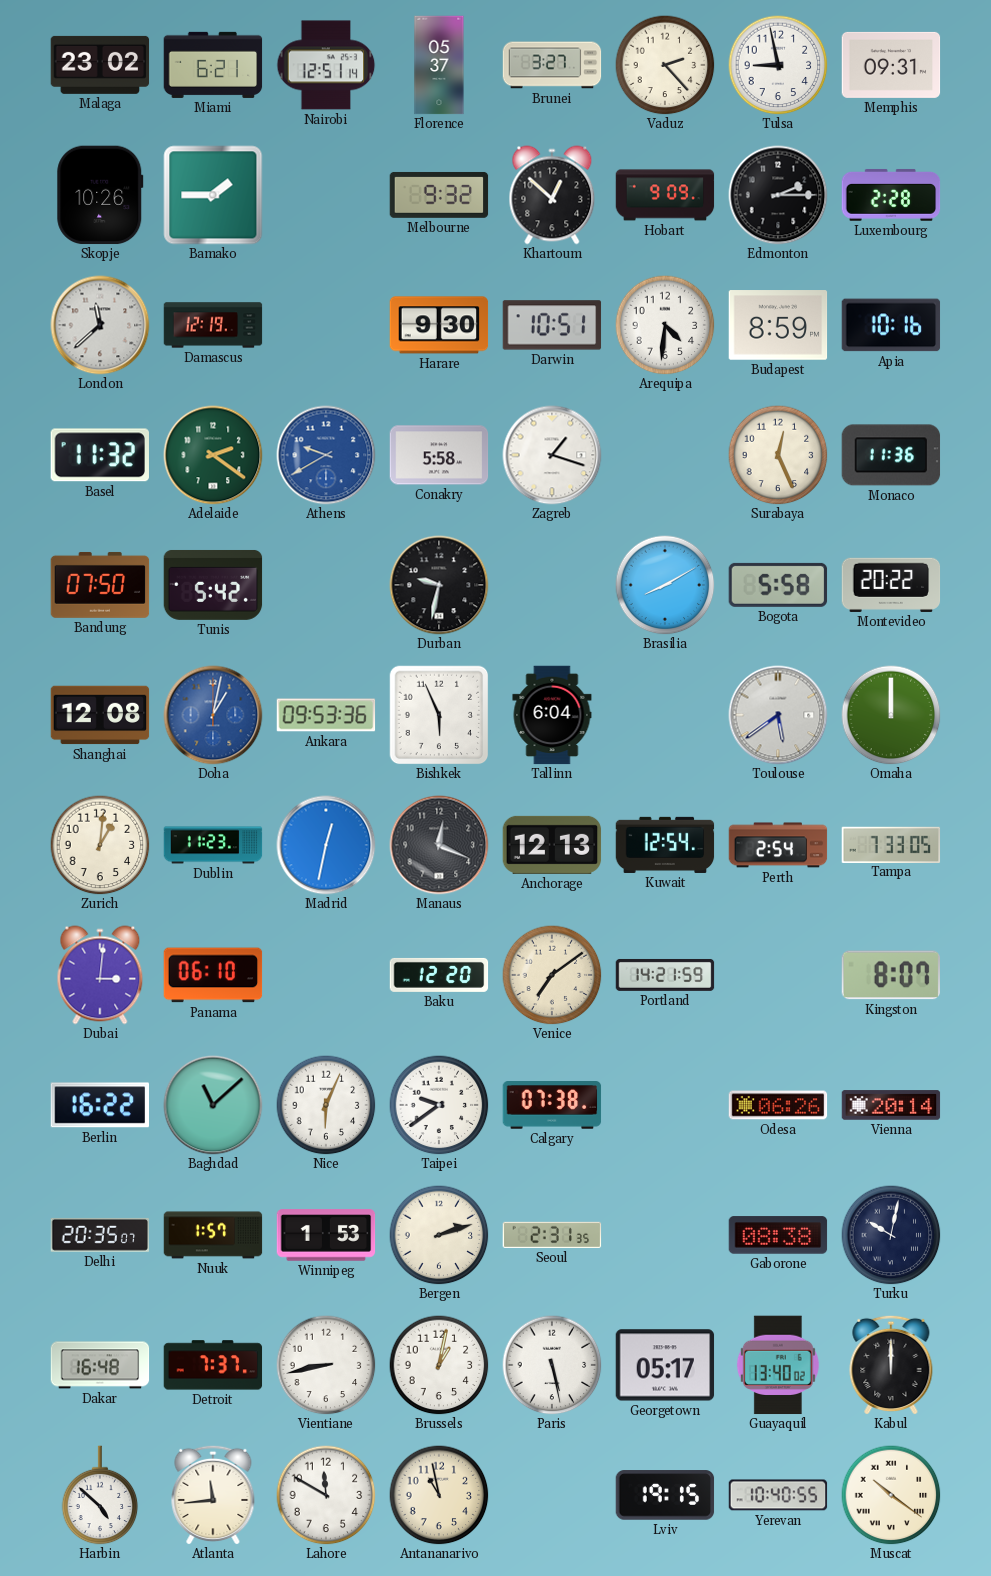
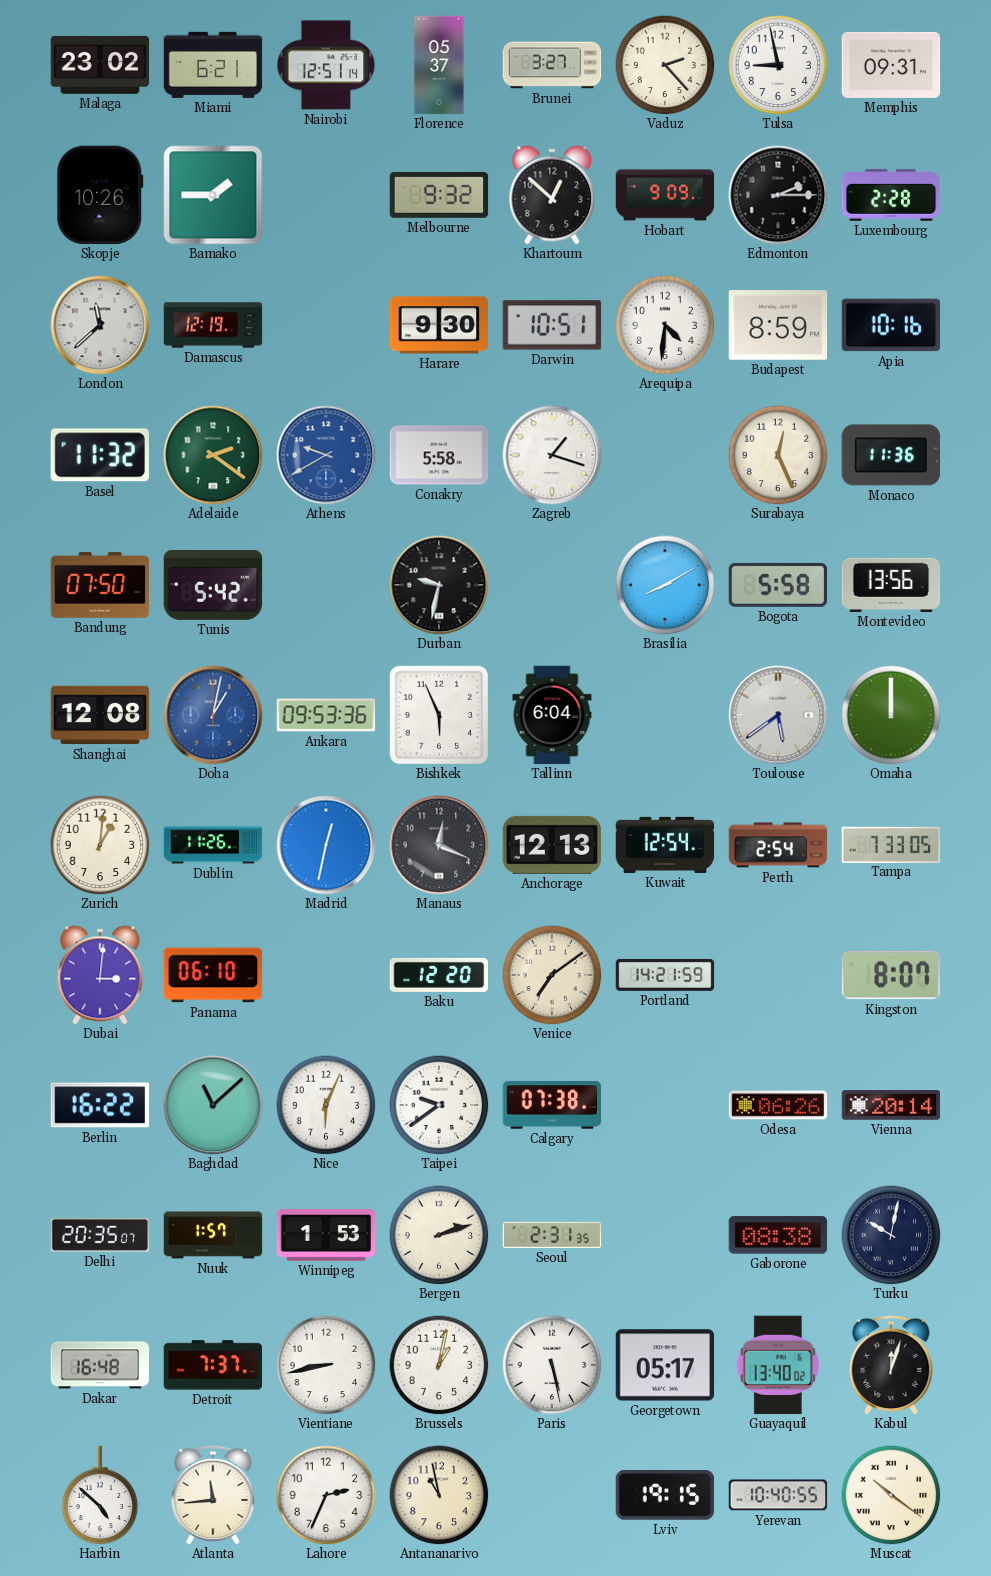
Montevideo: 20:22 -> 13:56 (891, 585)
Dublin: 11:23 -> 11:26 (213, 845)
Kabul: 12:00 -> 12:03 (891, 1365)
Lahore: 11:50 -> 2:34 (326, 1495)
